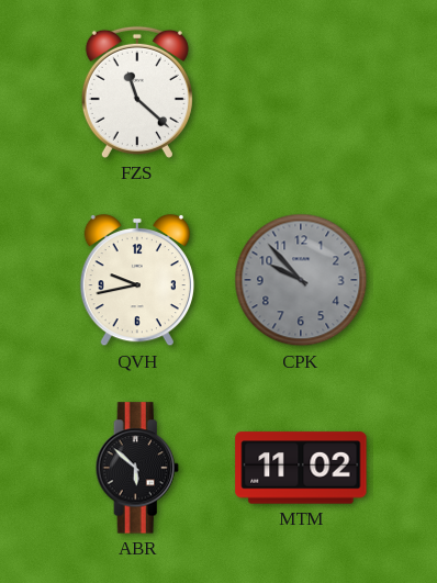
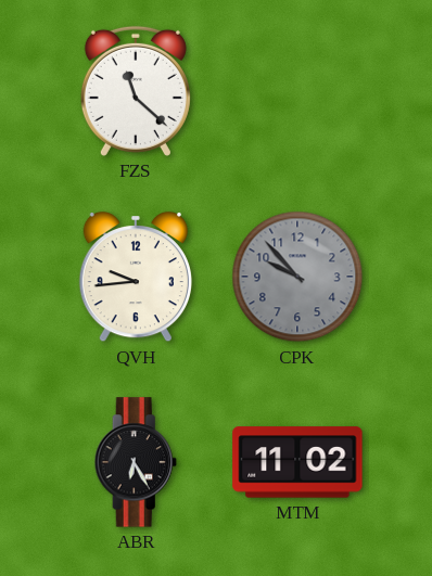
QVH: 9:43 -> 9:44 (136, 277)
ABR: 5:52 -> 6:25 (136, 462)
